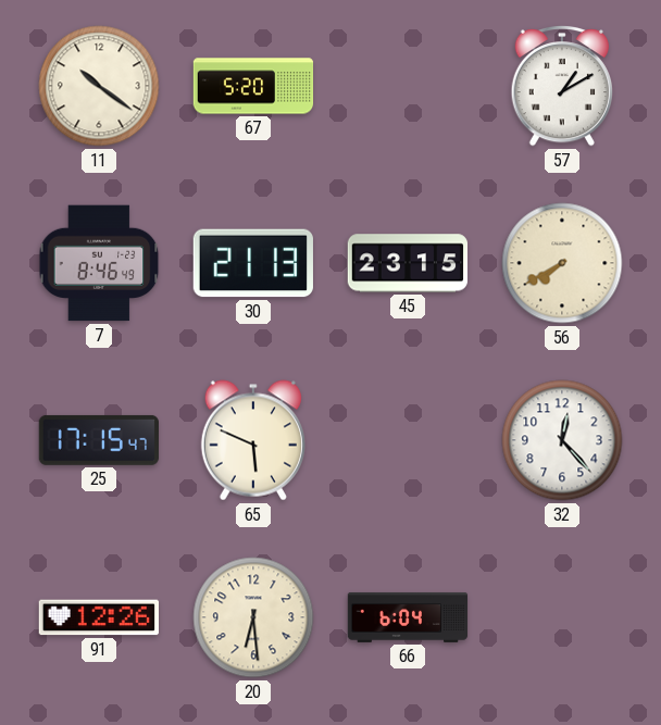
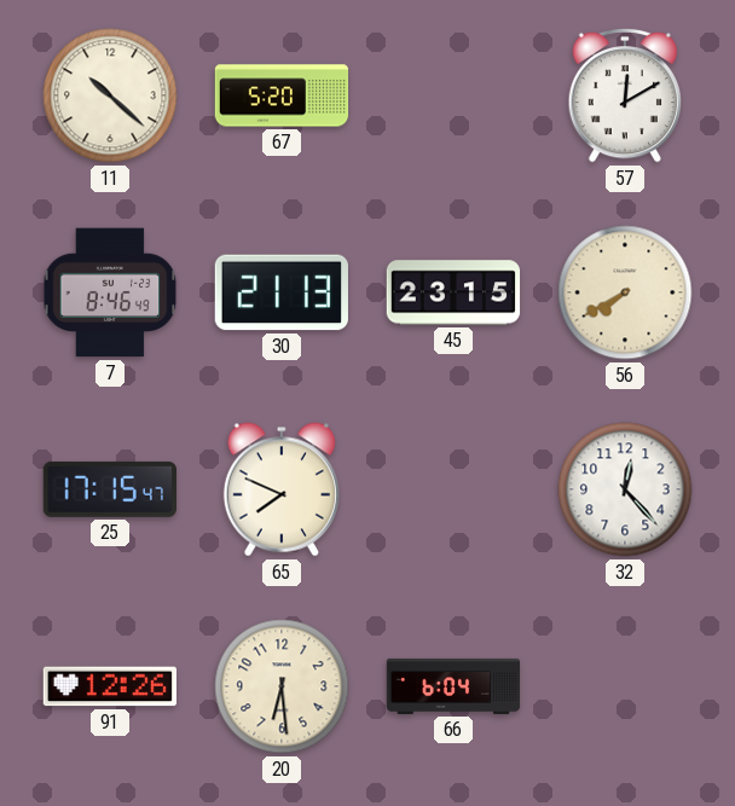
11: 10:21 -> 10:22 (110, 95)
57: 1:10 -> 12:10 (624, 95)
65: 5:49 -> 7:49 (282, 489)
